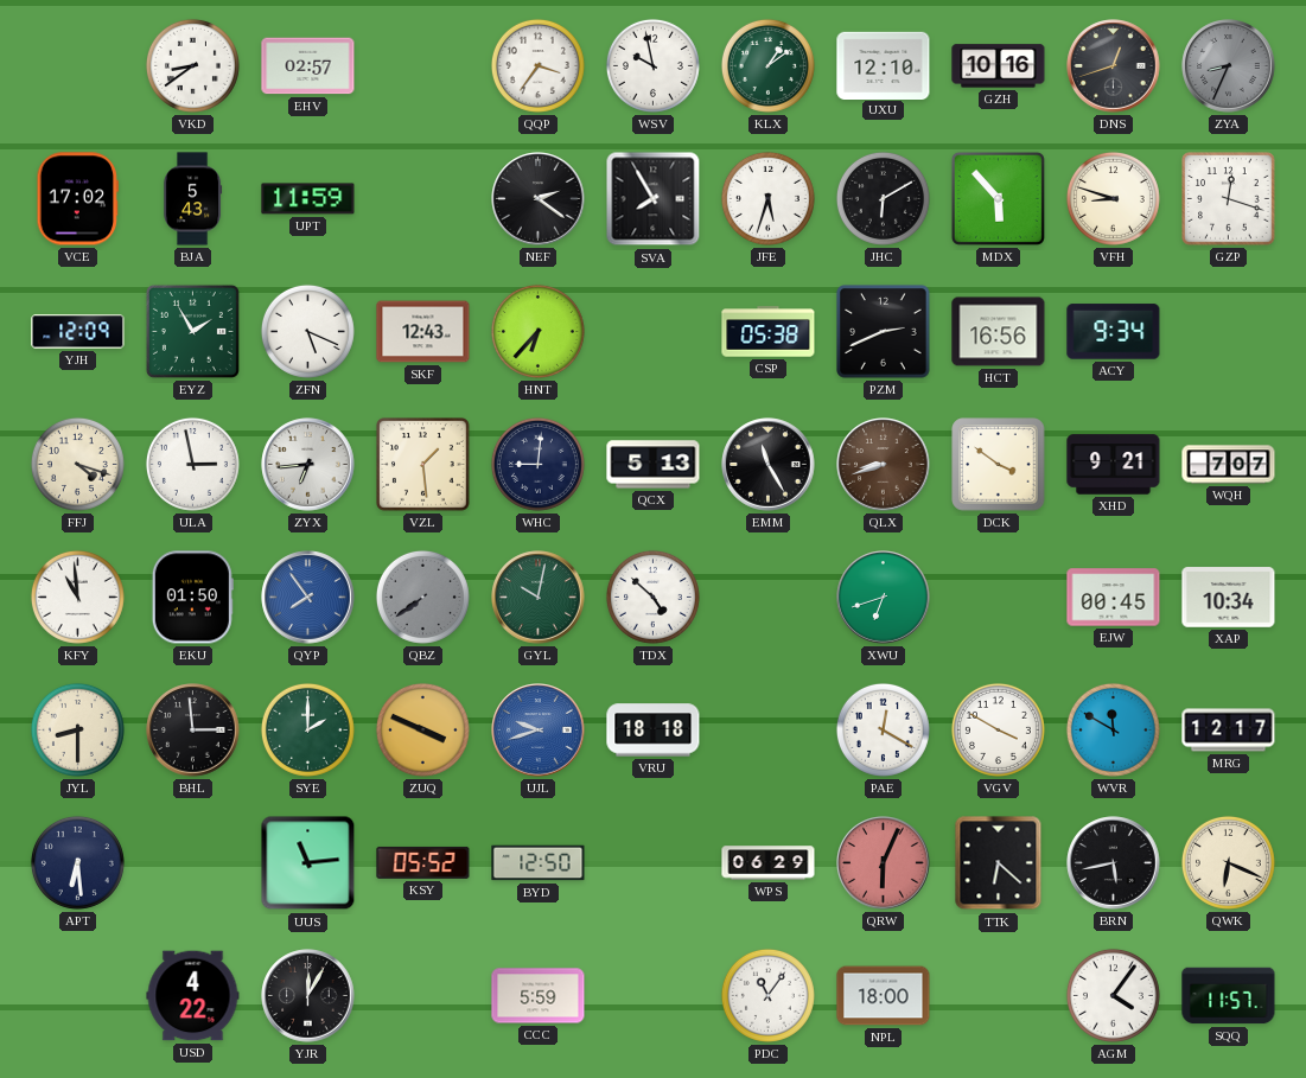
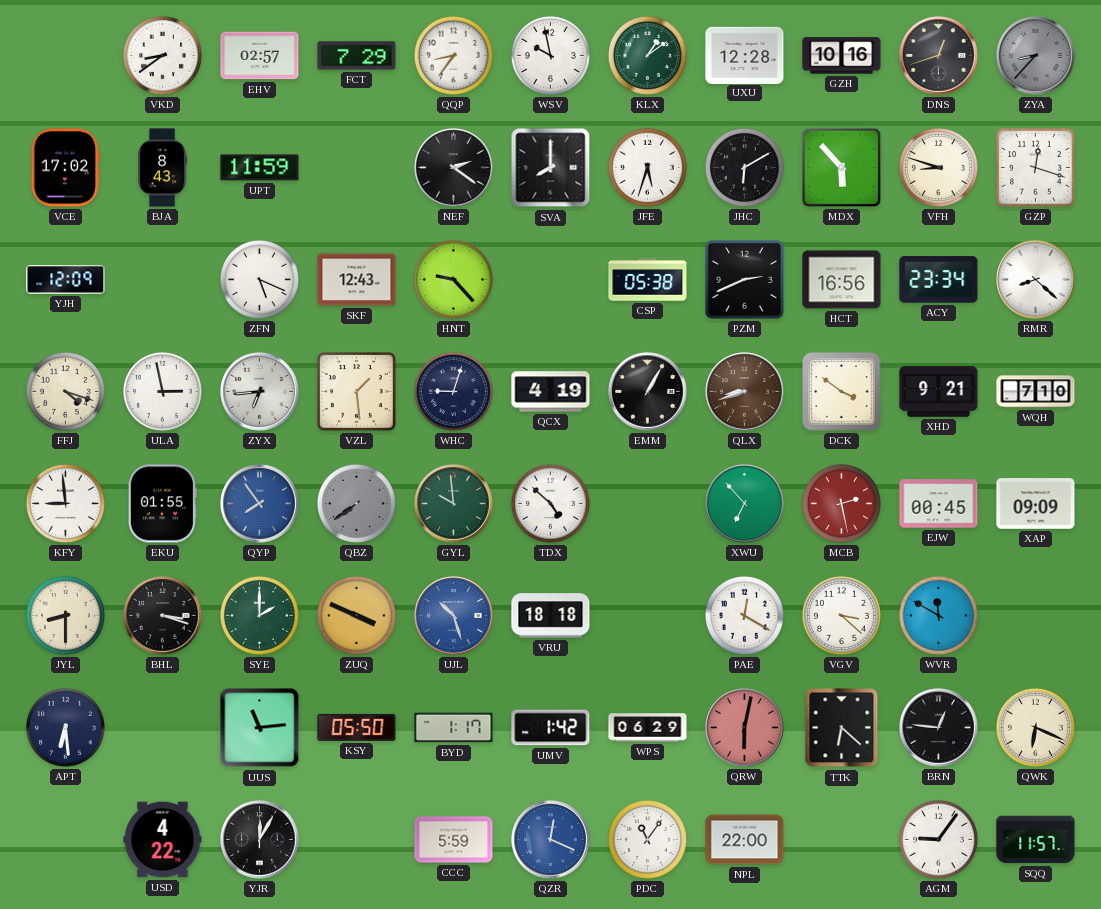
FCT: none -> 7:29 (357, 56)
QQP: 3:36 -> 8:36 (453, 55)
UXU: 12:10 -> 12:28 (745, 55)
ZYA: 8:34 -> 8:37 (1036, 56)
BJA: 5:43 -> 8:43 (163, 168)
SVA: 7:55 -> 8:00 (551, 168)
EYZ: 1:55 -> none (192, 331)
HNT: 6:37 -> 9:23 (453, 279)
ACY: 9:34 -> 23:34 (939, 280)
RMR: none -> 8:22 (1036, 280)
WHC: 9:01 -> 9:03 (453, 391)
QCX: 5:13 -> 4:19 (551, 392)
EMM: 11:25 -> 1:05 (648, 392)
WQH: 7:07 -> 7:10 (1036, 392)
KFY: 10:59 -> 8:59 (65, 503)
EKU: 01:50 -> 01:55 (162, 504)
GYL: 10:02 -> 9:59 (454, 504)
XWU: 6:42 -> 6:53 (745, 504)
MCB: none -> 2:28 (841, 503)
XAP: 10:34 -> 09:09 (1036, 504)
BHL: 2:59 -> 3:18 (163, 616)
UJL: 9:42 -> 10:27 (454, 616)
VGV: 3:50 -> 3:22 (841, 615)
MRG: 12:17 -> none (1229, 731)
KSY: 05:52 -> 05:50 (357, 727)
BYD: 12:50 -> 1:17 (454, 728)
UMV: none -> 1:42 (551, 728)
QRW: 6:04 -> 6:02 (745, 728)
BRN: 5:43 -> 12:46 (939, 728)
QZR: none -> 12:19 (551, 840)
NPL: 18:00 -> 22:00 (745, 840)
AGM: 4:06 -> 9:06 (938, 839)
